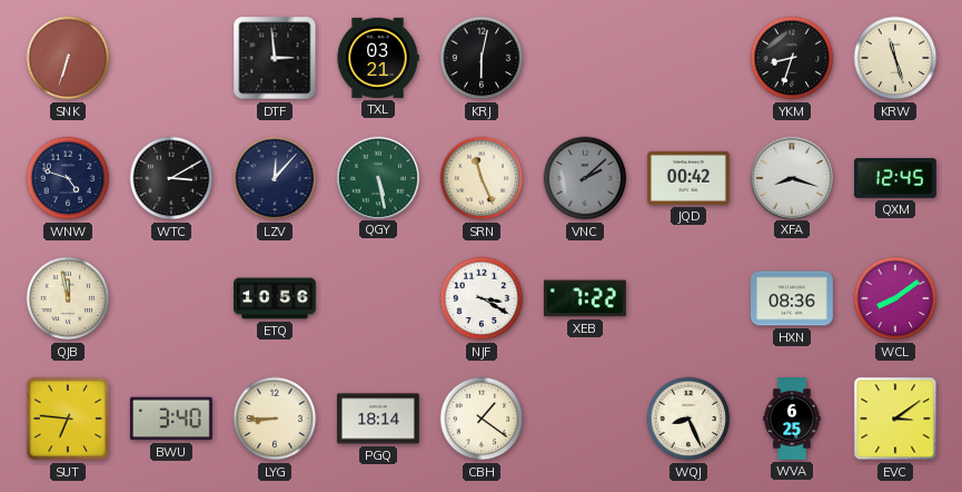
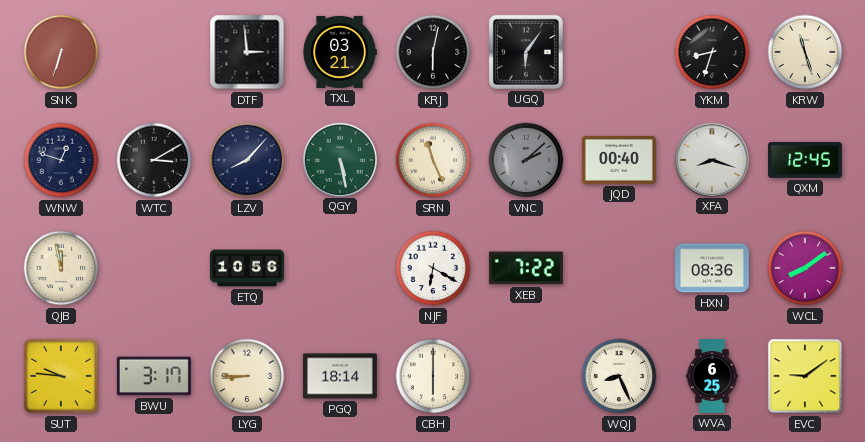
UGQ: none -> 6:06 (526, 52)
WNW: 4:48 -> 12:48 (61, 160)
LZV: 12:07 -> 8:07 (247, 160)
JQD: 00:42 -> 00:40 (619, 160)
NJF: 3:20 -> 6:20 (433, 268)
SUT: 6:46 -> 9:46 (61, 376)
BWU: 3:40 -> 3:17 (154, 376)
CBH: 1:21 -> 6:00 (433, 376)
EVC: 3:09 -> 9:09 (805, 376)
